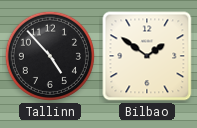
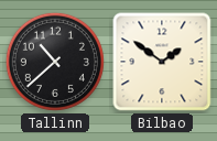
Tallinn: 4:53 -> 10:38 (55, 62)
